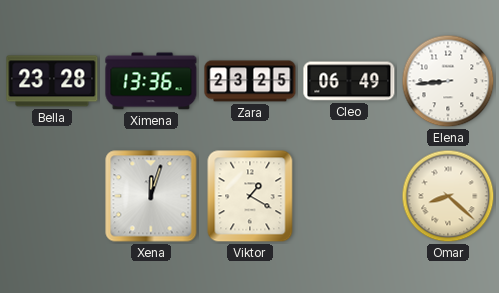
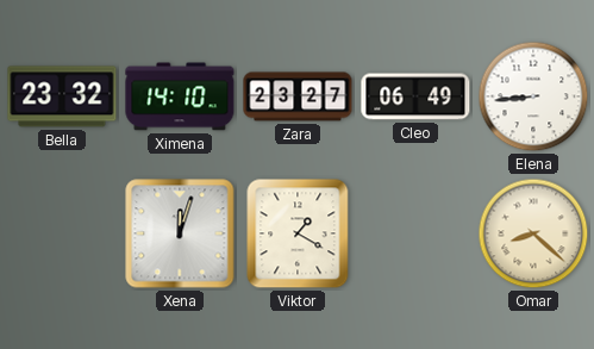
Bella: 23:28 -> 23:32 (62, 96)
Ximena: 13:36 -> 14:10 (180, 96)
Zara: 23:25 -> 23:27 (298, 96)
